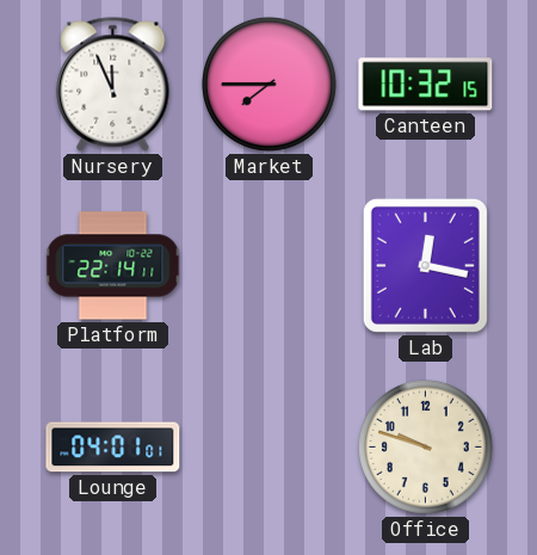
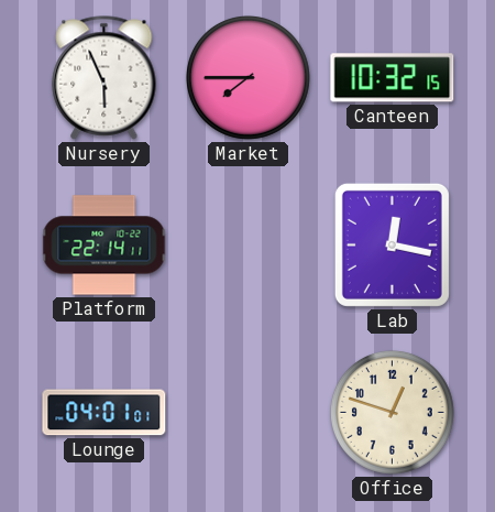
Nursery: 11:56 -> 5:56 (105, 78)
Office: 9:48 -> 12:48 (392, 412)
